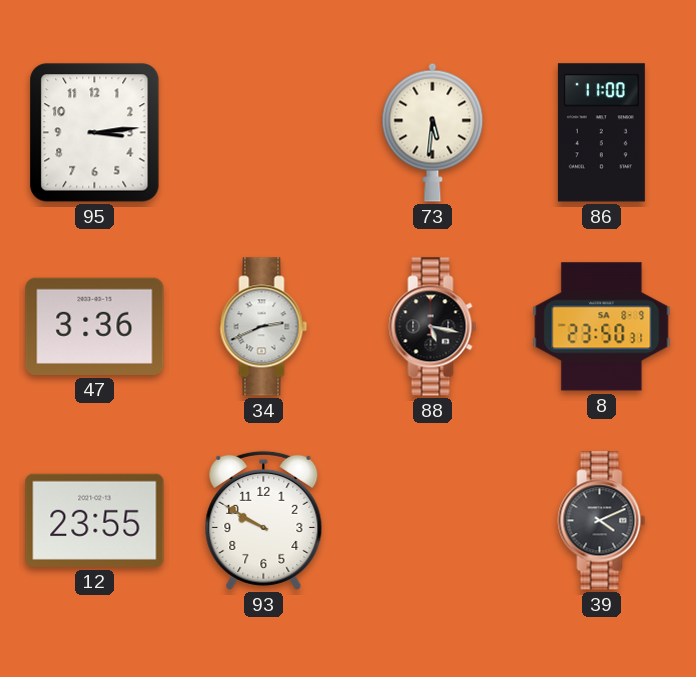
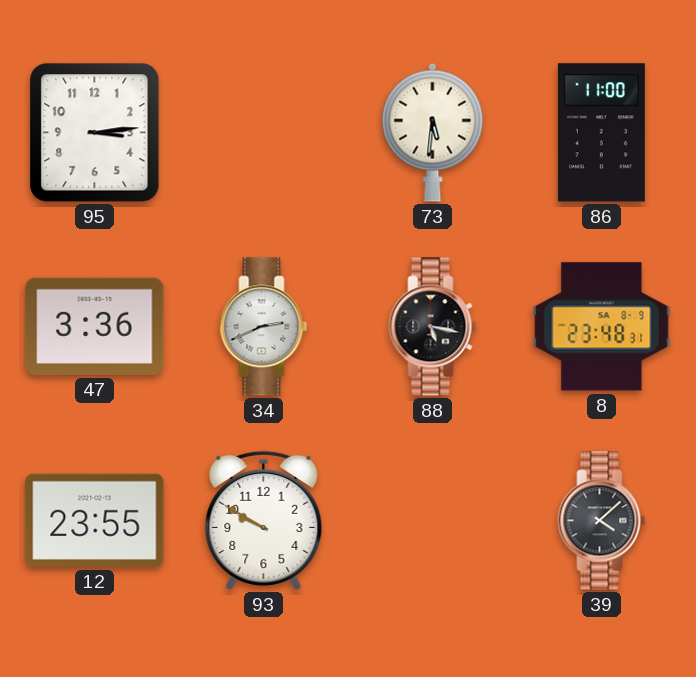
8: 23:50 -> 23:48 (602, 327)
39: 4:11 -> 4:08 (602, 521)
